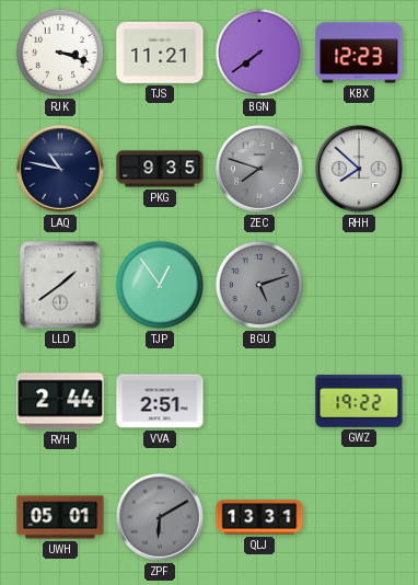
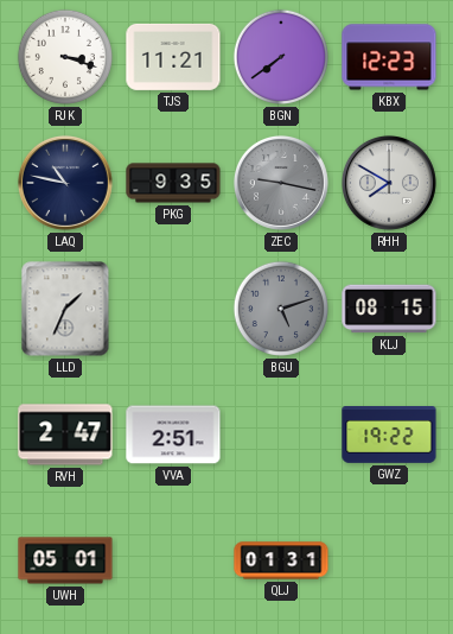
ZEC: 7:48 -> 9:17 (281, 183)
RHH: 7:52 -> 7:50 (389, 183)
LLD: 1:39 -> 1:34 (65, 309)
TJP: 12:54 -> none (160, 285)
KLJ: none -> 08:15 (389, 309)
RVH: 2:44 -> 2:47 (65, 435)
ZPF: 6:10 -> none (160, 517)
QLJ: 13:31 -> 01:31 (281, 560)
